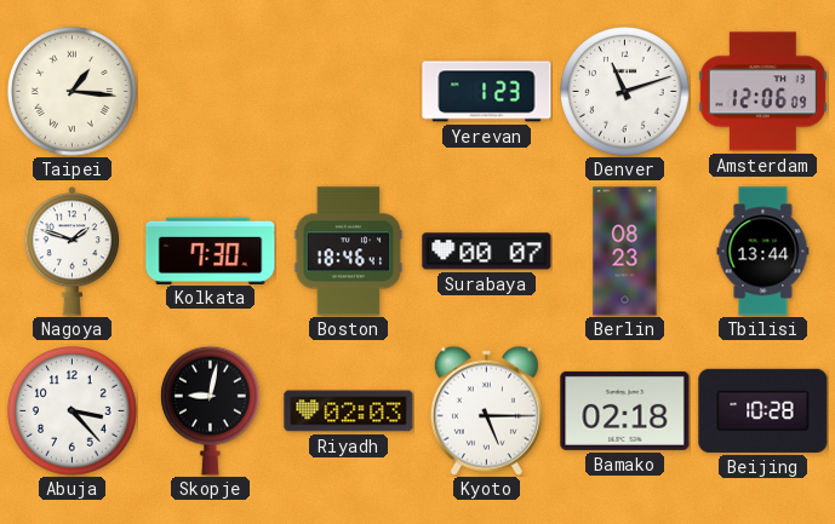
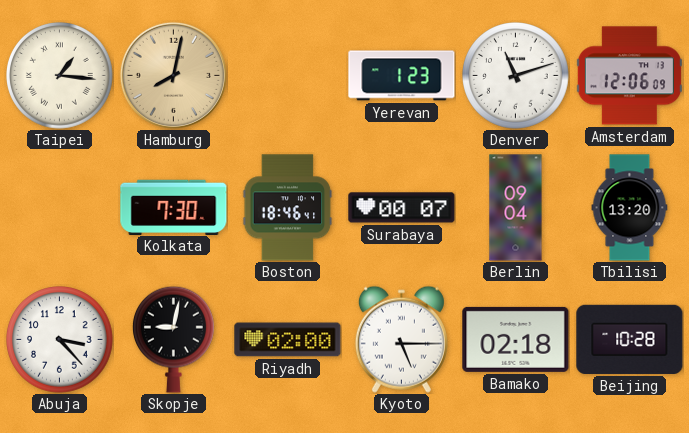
Hamburg: none -> 8:02 (173, 75)
Nagoya: 1:48 -> none (73, 252)
Berlin: 08:23 -> 09:04 (516, 208)
Tbilisi: 13:44 -> 13:20 (630, 208)
Riyadh: 02:03 -> 02:00 (288, 340)
